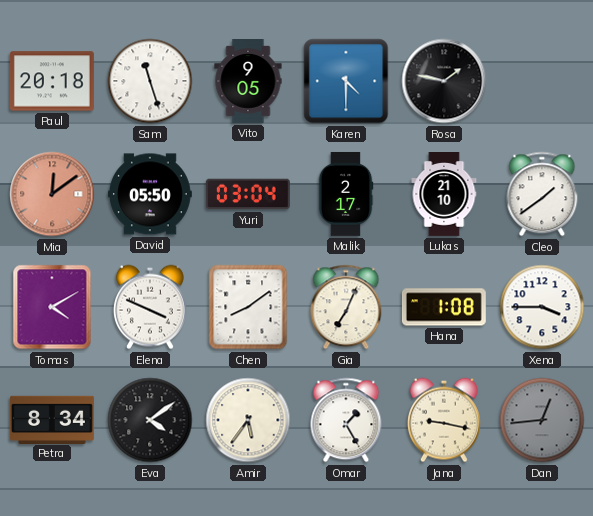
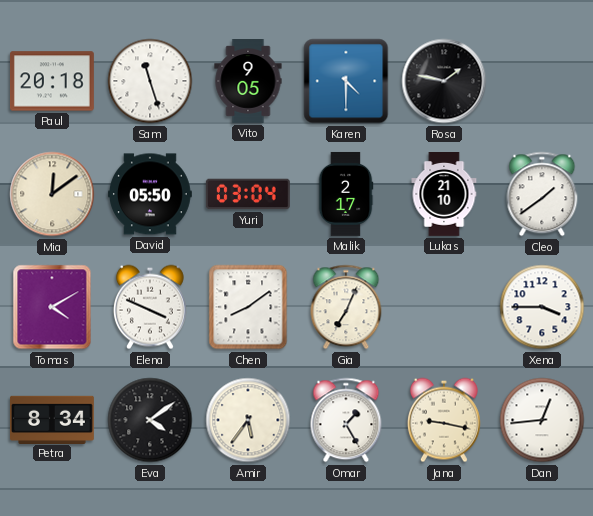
Mia dial: salmon -> cream (52, 194)
Hana: 1:08 -> none (444, 307)
Dan dial: grey -> white (542, 420)
